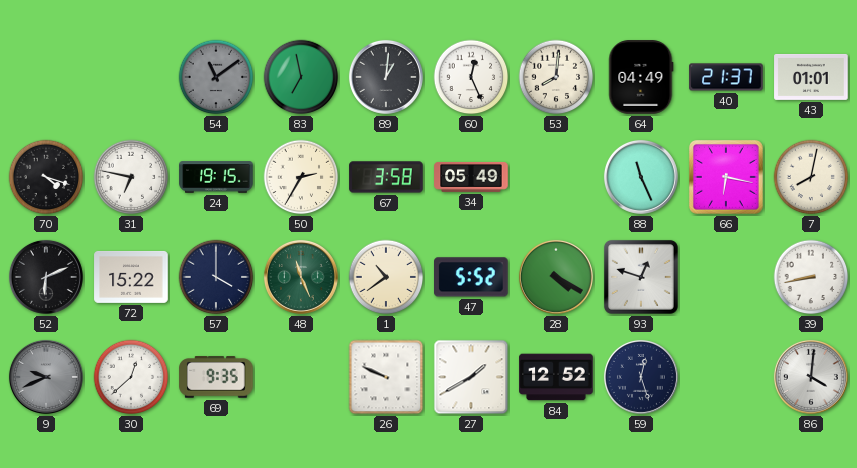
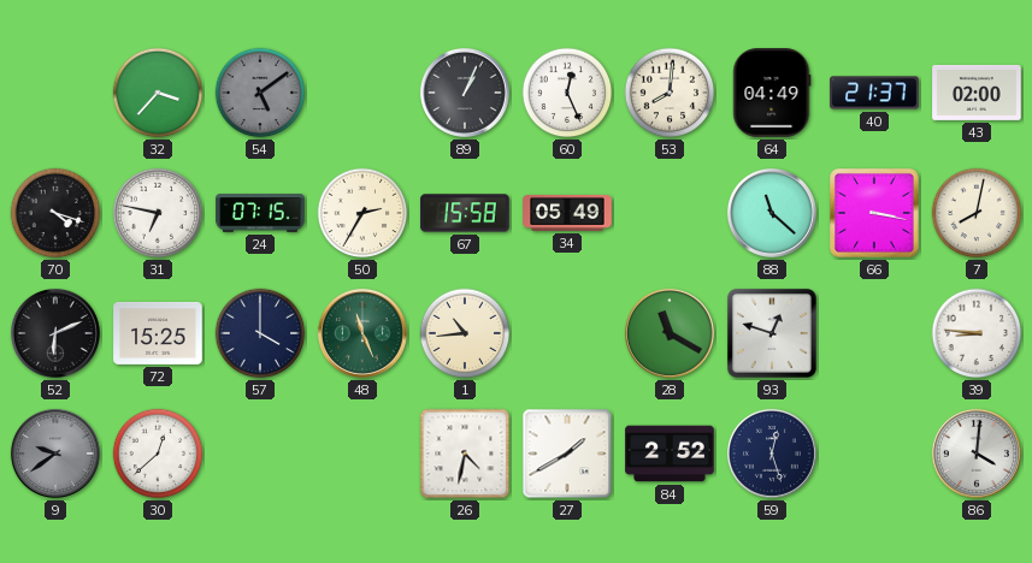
32: none -> 3:37 (158, 93)
54: 11:09 -> 5:09 (260, 93)
83: 6:58 -> none (301, 77)
89: 1:01 -> 1:04 (465, 93)
43: 01:01 -> 02:00 (977, 93)
24: 19:15 -> 07:15 (260, 213)
67: 3:58 -> 15:58 (465, 213)
88: 11:26 -> 11:22 (772, 213)
66: 6:17 -> 3:17 (874, 213)
72: 15:22 -> 15:25 (158, 333)
1: 10:39 -> 10:44 (465, 333)
47: 5:52 -> none (472, 277)
28: 4:20 -> 11:20 (670, 333)
39: 8:43 -> 8:46 (977, 333)
9: 9:41 -> 9:39 (55, 454)
69: 9:35 -> none (216, 377)
26: 9:49 -> 4:32 (465, 454)
84: 12:52 -> 2:52 (670, 454)
